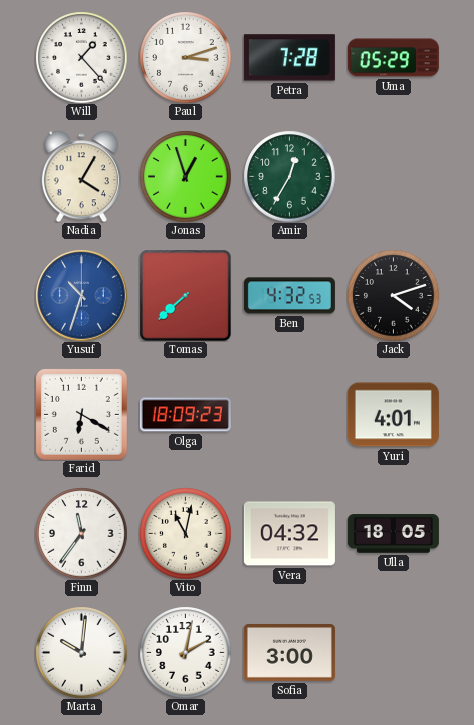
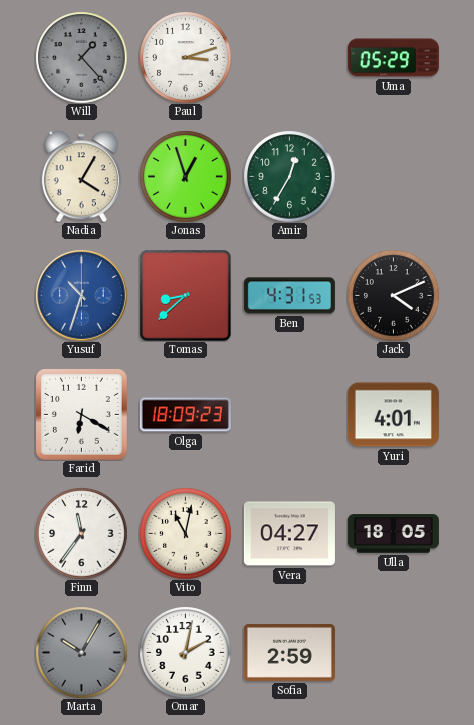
Will dial: white -> grey (81, 57)
Petra: 7:28 -> none (289, 58)
Tomas: 7:38 -> 8:38 (185, 295)
Ben: 4:32 -> 4:31 (289, 296)
Jack: 4:12 -> 4:11 (393, 295)
Vera: 04:32 -> 04:27 (289, 534)
Marta: 10:01 -> 10:05 (81, 652)
Marta dial: white -> grey (81, 652)
Sofia: 3:00 -> 2:59 (289, 652)
